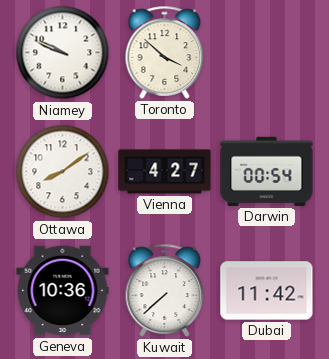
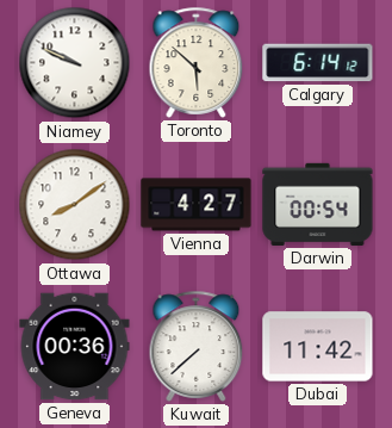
Toronto: 3:52 -> 5:52 (197, 62)
Calgary: none -> 6:14 (318, 63)
Geneva: 10:36 -> 00:36 (75, 347)
